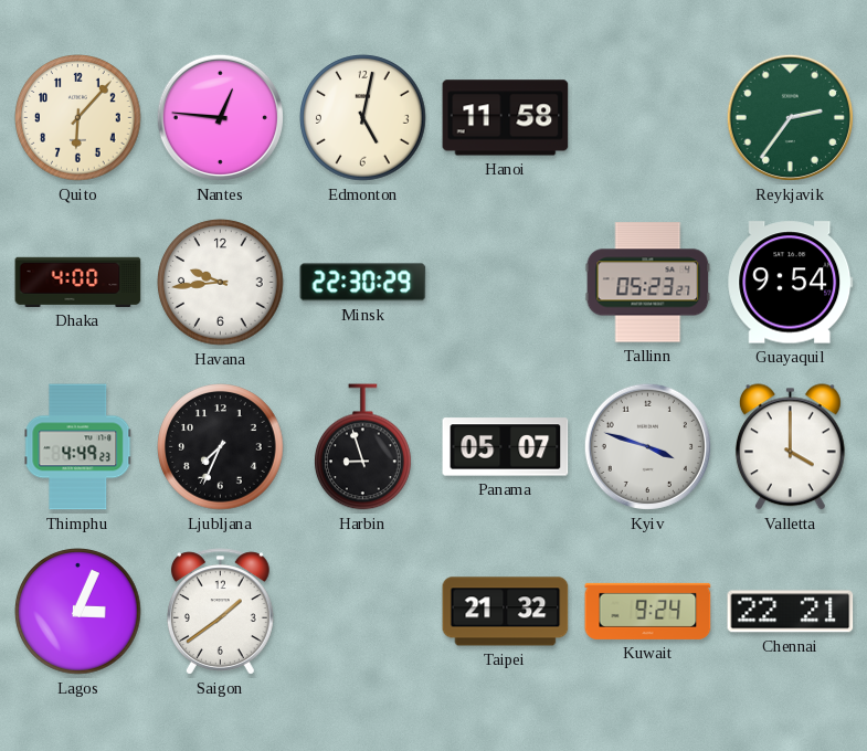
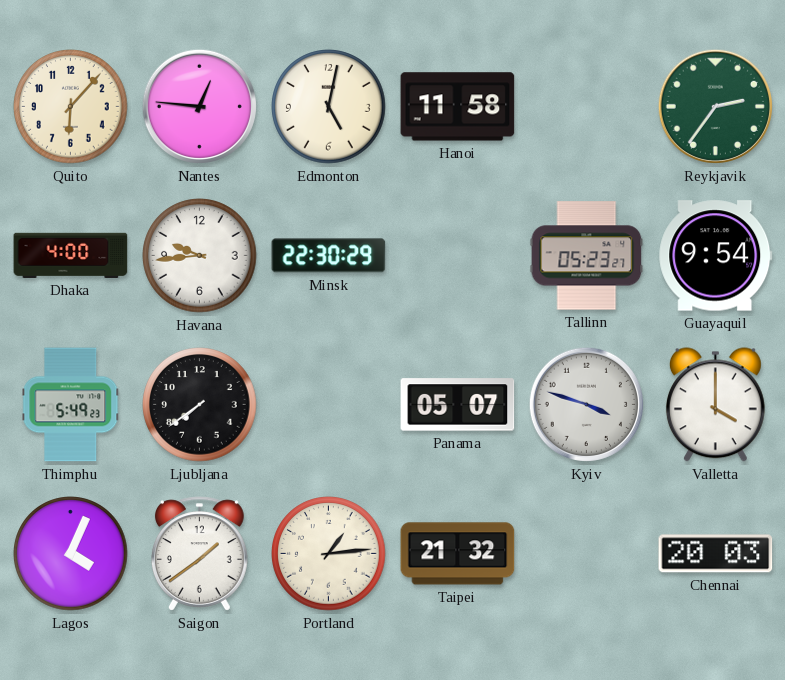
Thimphu: 4:49 -> 5:49 (71, 405)
Ljubljana: 7:34 -> 7:39 (200, 405)
Harbin: 8:57 -> none (363, 447)
Lagos: 3:04 -> 4:04 (71, 554)
Portland: none -> 1:14 (329, 554)
Kuwait: 9:24 -> none (648, 611)
Chennai: 22:21 -> 20:03 (716, 554)
